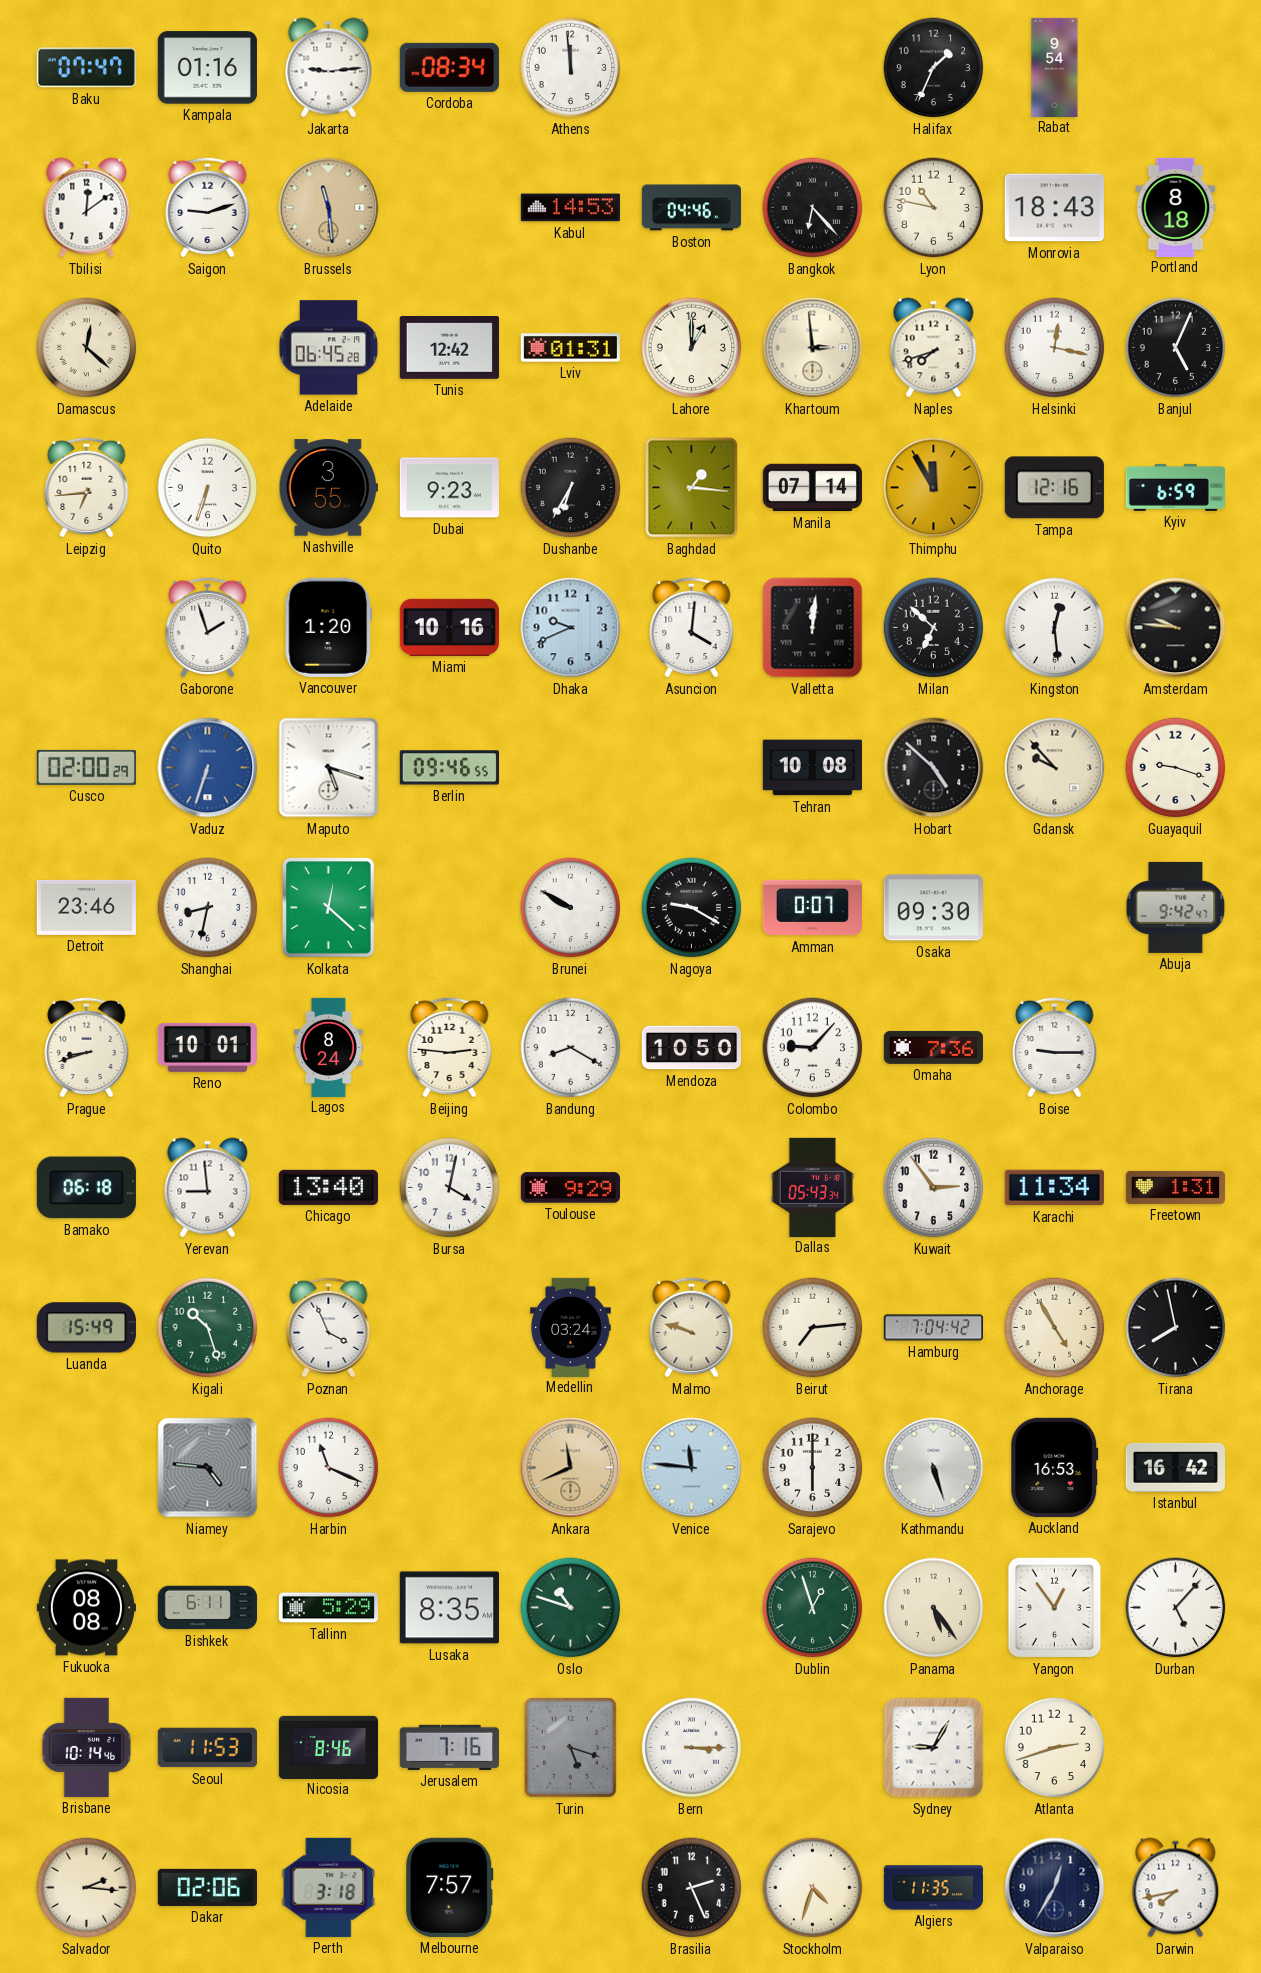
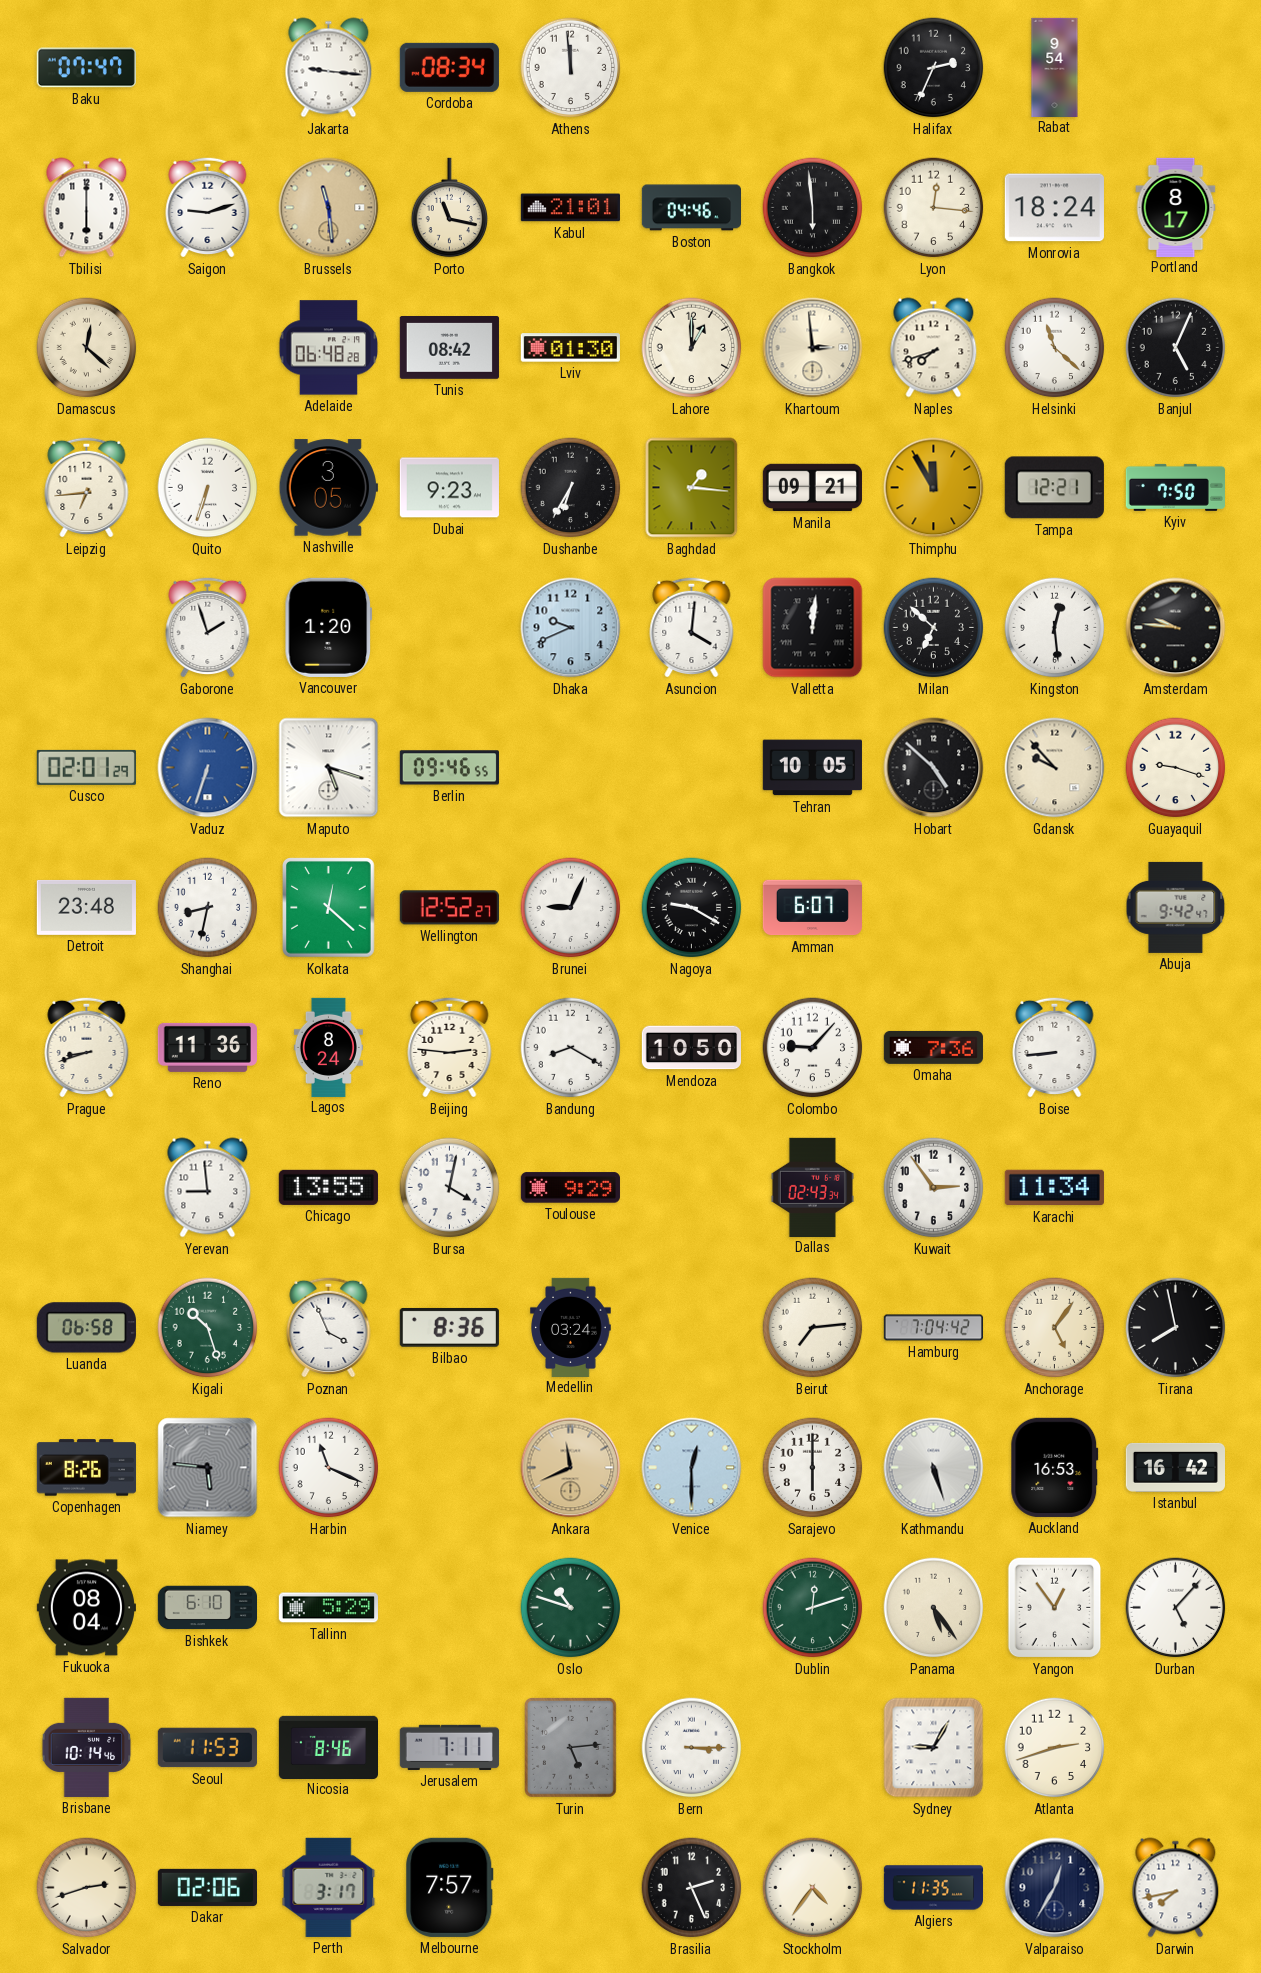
Kampala: 01:16 -> none (207, 68)
Jakarta: 9:14 -> 9:16 (329, 68)
Halifax: 1:34 -> 2:34 (934, 68)
Tbilisi: 12:09 -> 6:00 (87, 208)
Porto: none -> 11:17 (450, 208)
Kabul: 14:53 -> 21:01 (570, 208)
Bangkok: 6:23 -> 5:59 (813, 208)
Lyon: 10:47 -> 12:16 (934, 208)
Monrovia: 18:43 -> 18:24 (1054, 208)
Portland: 8:18 -> 8:17 (1176, 207)
Adelaide: 06:45 -> 06:48 (329, 348)
Tunis: 12:42 -> 08:42 (449, 348)
Lviv: 01:31 -> 01:30 (570, 348)
Helsinki: 12:17 -> 11:22 (1055, 348)
Nashville: 3:55 -> 3:05 (328, 488)
Manila: 07:14 -> 09:21 (812, 488)
Tampa: 12:16 -> 12:21 (1054, 488)
Kyiv: 6:59 -> 7:50 (1175, 487)
Miami: 10:16 -> none (449, 627)
Cusco: 02:00 -> 02:01 (86, 767)
Tehran: 10:08 -> 10:05 (812, 768)
Detroit: 23:46 -> 23:48 (86, 907)
Wellington: none -> 12:52 (449, 908)
Brunei: 9:50 -> 9:04 (571, 908)
Amman: 0:07 -> 6:07 (812, 908)
Osaka: 09:30 -> none (933, 908)
Reno: 10:01 -> 11:36 (207, 1047)
Boise: 9:15 -> 8:44 (1055, 1047)
Bamako: 06:18 -> none (86, 1188)
Chicago: 13:40 -> 13:55 (328, 1187)
Dallas: 05:43 -> 02:43 (812, 1187)
Freetown: 1:31 -> none (1175, 1187)
Luanda: 15:49 -> 06:58 (86, 1328)
Bilbao: none -> 8:36 (449, 1327)
Malmo: 9:48 -> none (692, 1327)
Anchorage: 4:55 -> 5:06 (1055, 1328)
Copenhagen: none -> 8:26 (86, 1468)
Niamey: 4:46 -> 5:46 (208, 1468)
Venice: 11:46 -> 12:30 (692, 1468)
Fukuoka: 08:08 -> 08:04 (86, 1608)
Bishkek: 6:11 -> 6:10 (207, 1608)
Lusaka: 8:35 -> none (449, 1608)
Dublin: 12:57 -> 12:12 (813, 1608)
Jerusalem: 7:16 -> 7:11 (449, 1747)
Turin: 5:18 -> 5:14 (571, 1748)
Salvador: 2:16 -> 2:42 (87, 1888)
Perth: 3:18 -> 3:17 (329, 1887)
Stockholm: 4:33 -> 4:36 (813, 1888)
